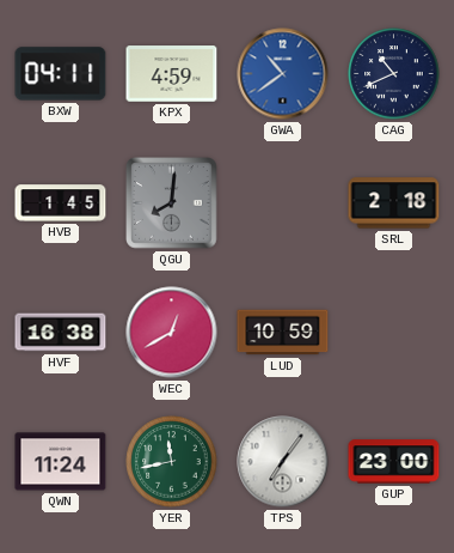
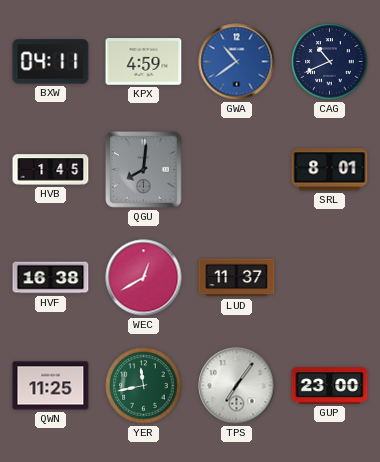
SRL: 2:18 -> 8:01 (330, 170)
LUD: 10:59 -> 11:37 (237, 278)
QWN: 11:24 -> 11:25 (51, 386)
